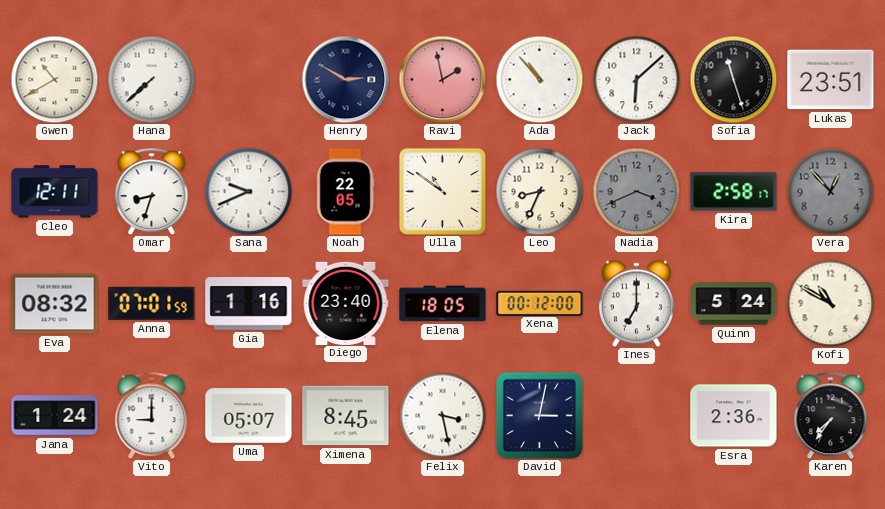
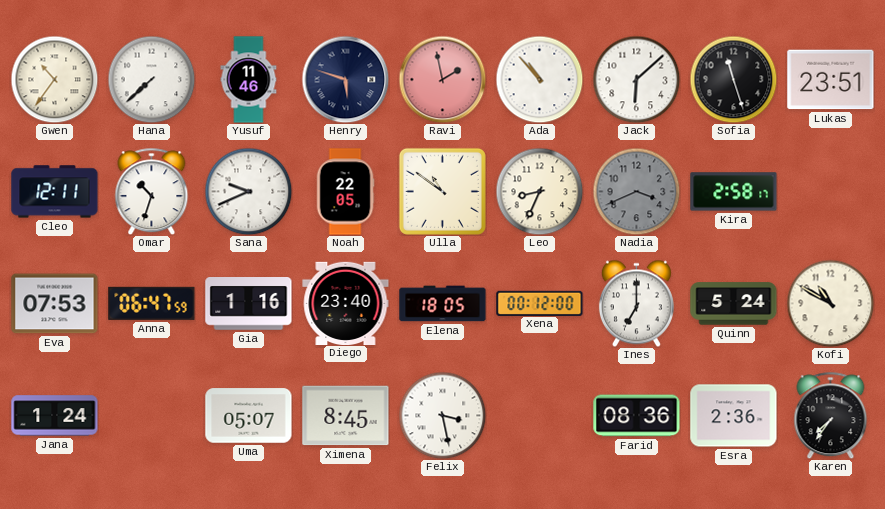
Gwen: 10:40 -> 10:36 (54, 79)
Yusuf: none -> 11:46 (249, 80)
Henry: 2:50 -> 5:48 (345, 79)
Omar: 8:33 -> 10:33 (152, 191)
Vera: 12:53 -> none (830, 191)
Eva: 08:32 -> 07:53 (55, 304)
Anna: 07:01 -> 06:47 (152, 303)
Vito: 9:00 -> none (152, 415)
David: 3:02 -> none (539, 415)
Farid: none -> 08:36 (637, 416)
